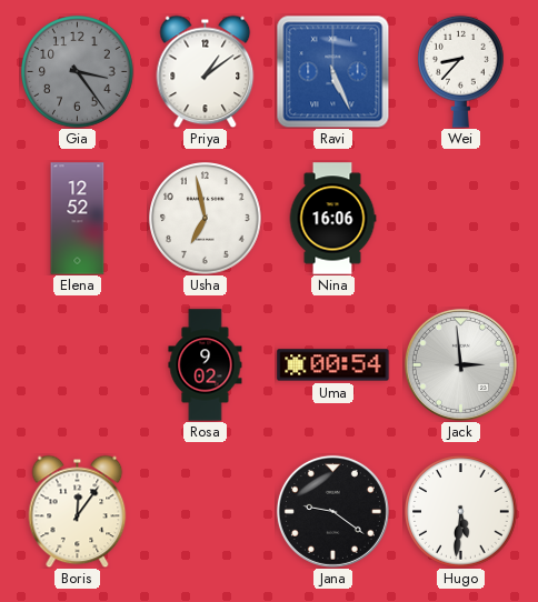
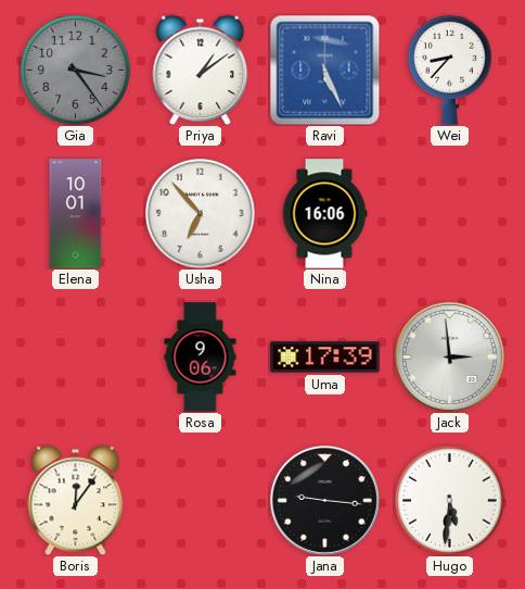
Elena: 12:52 -> 10:01 (76, 214)
Usha: 6:58 -> 6:53 (201, 214)
Rosa: 9:02 -> 9:06 (201, 358)
Uma: 00:54 -> 17:39 (325, 358)
Jana: 9:21 -> 9:16 (324, 500)
